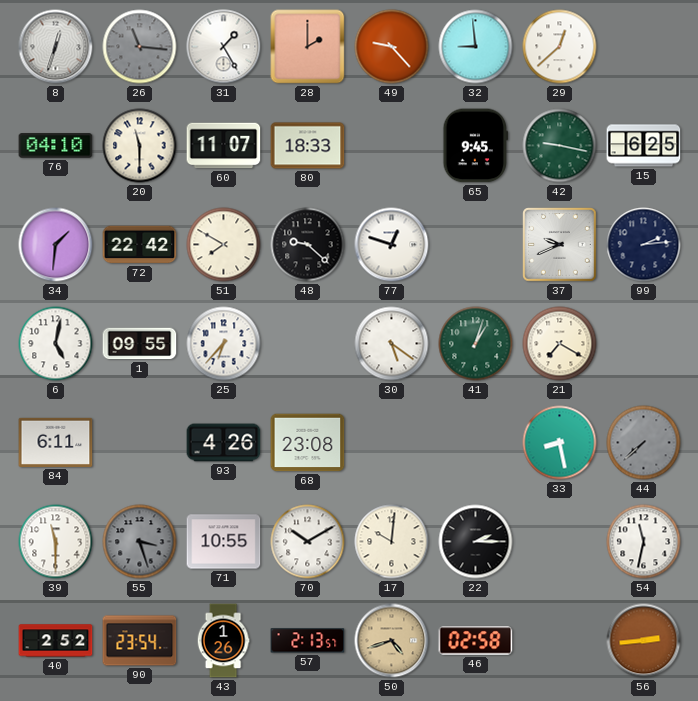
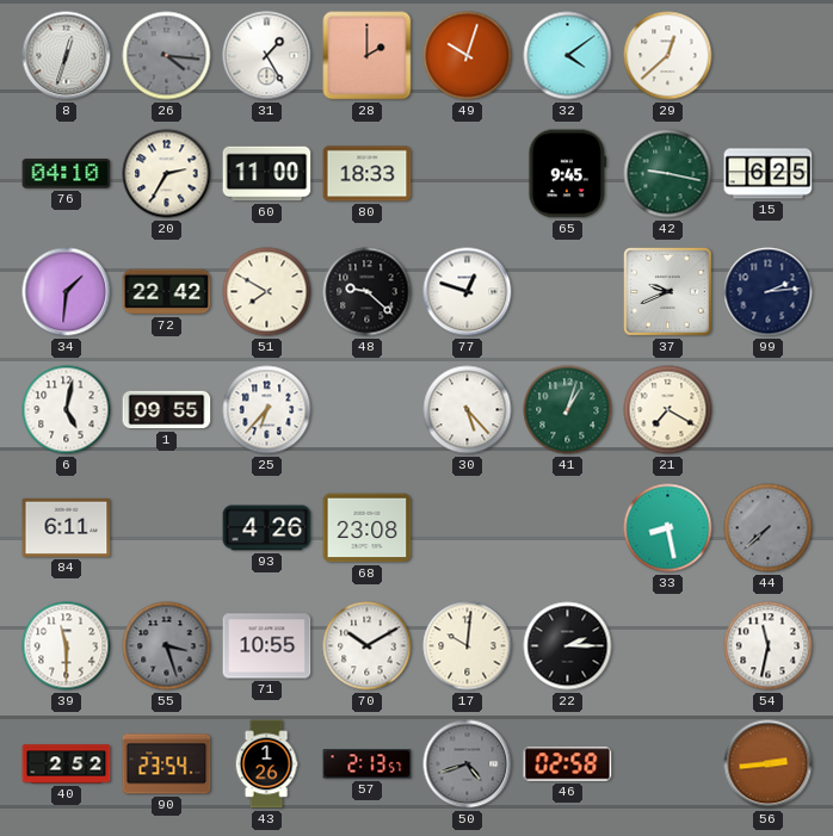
26: 11:16 -> 4:16 (167, 56)
49: 9:23 -> 10:03 (468, 56)
32: 8:59 -> 4:09 (568, 56)
20: 11:30 -> 2:35 (167, 174)
60: 11:07 -> 11:00 (267, 174)
30: 5:21 -> 5:23 (468, 410)
50 dial: champagne -> grey (468, 764)
